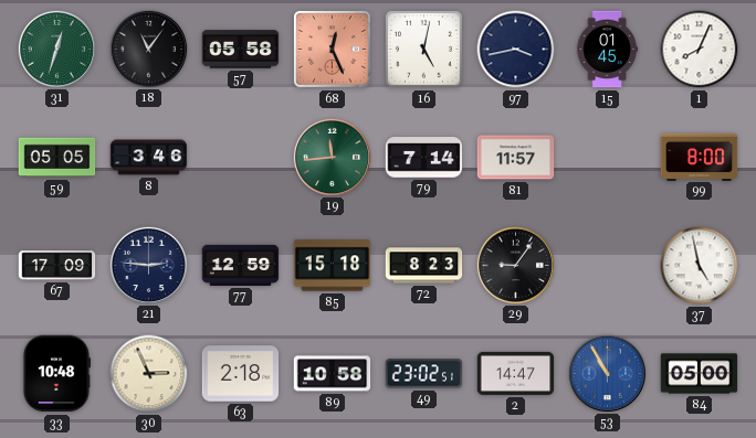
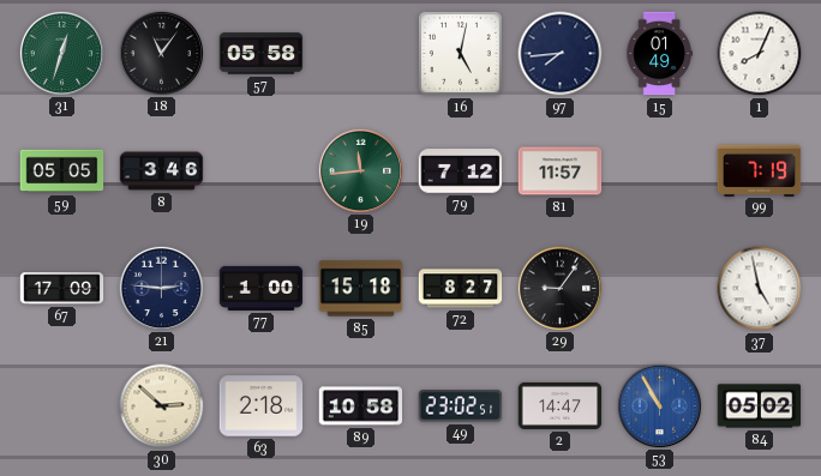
68: 12:26 -> none (332, 49)
97: 3:43 -> 7:44 (561, 54)
15: 01:45 -> 01:49 (659, 54)
79: 7:14 -> 7:12 (461, 171)
99: 8:00 -> 7:19 (760, 170)
77: 12:59 -> 1:00 (262, 288)
72: 8:23 -> 8:27 (461, 289)
33: 10:48 -> none (56, 374)
30: 2:56 -> 2:52 (162, 406)
84: 05:00 -> 05:02 (760, 406)
